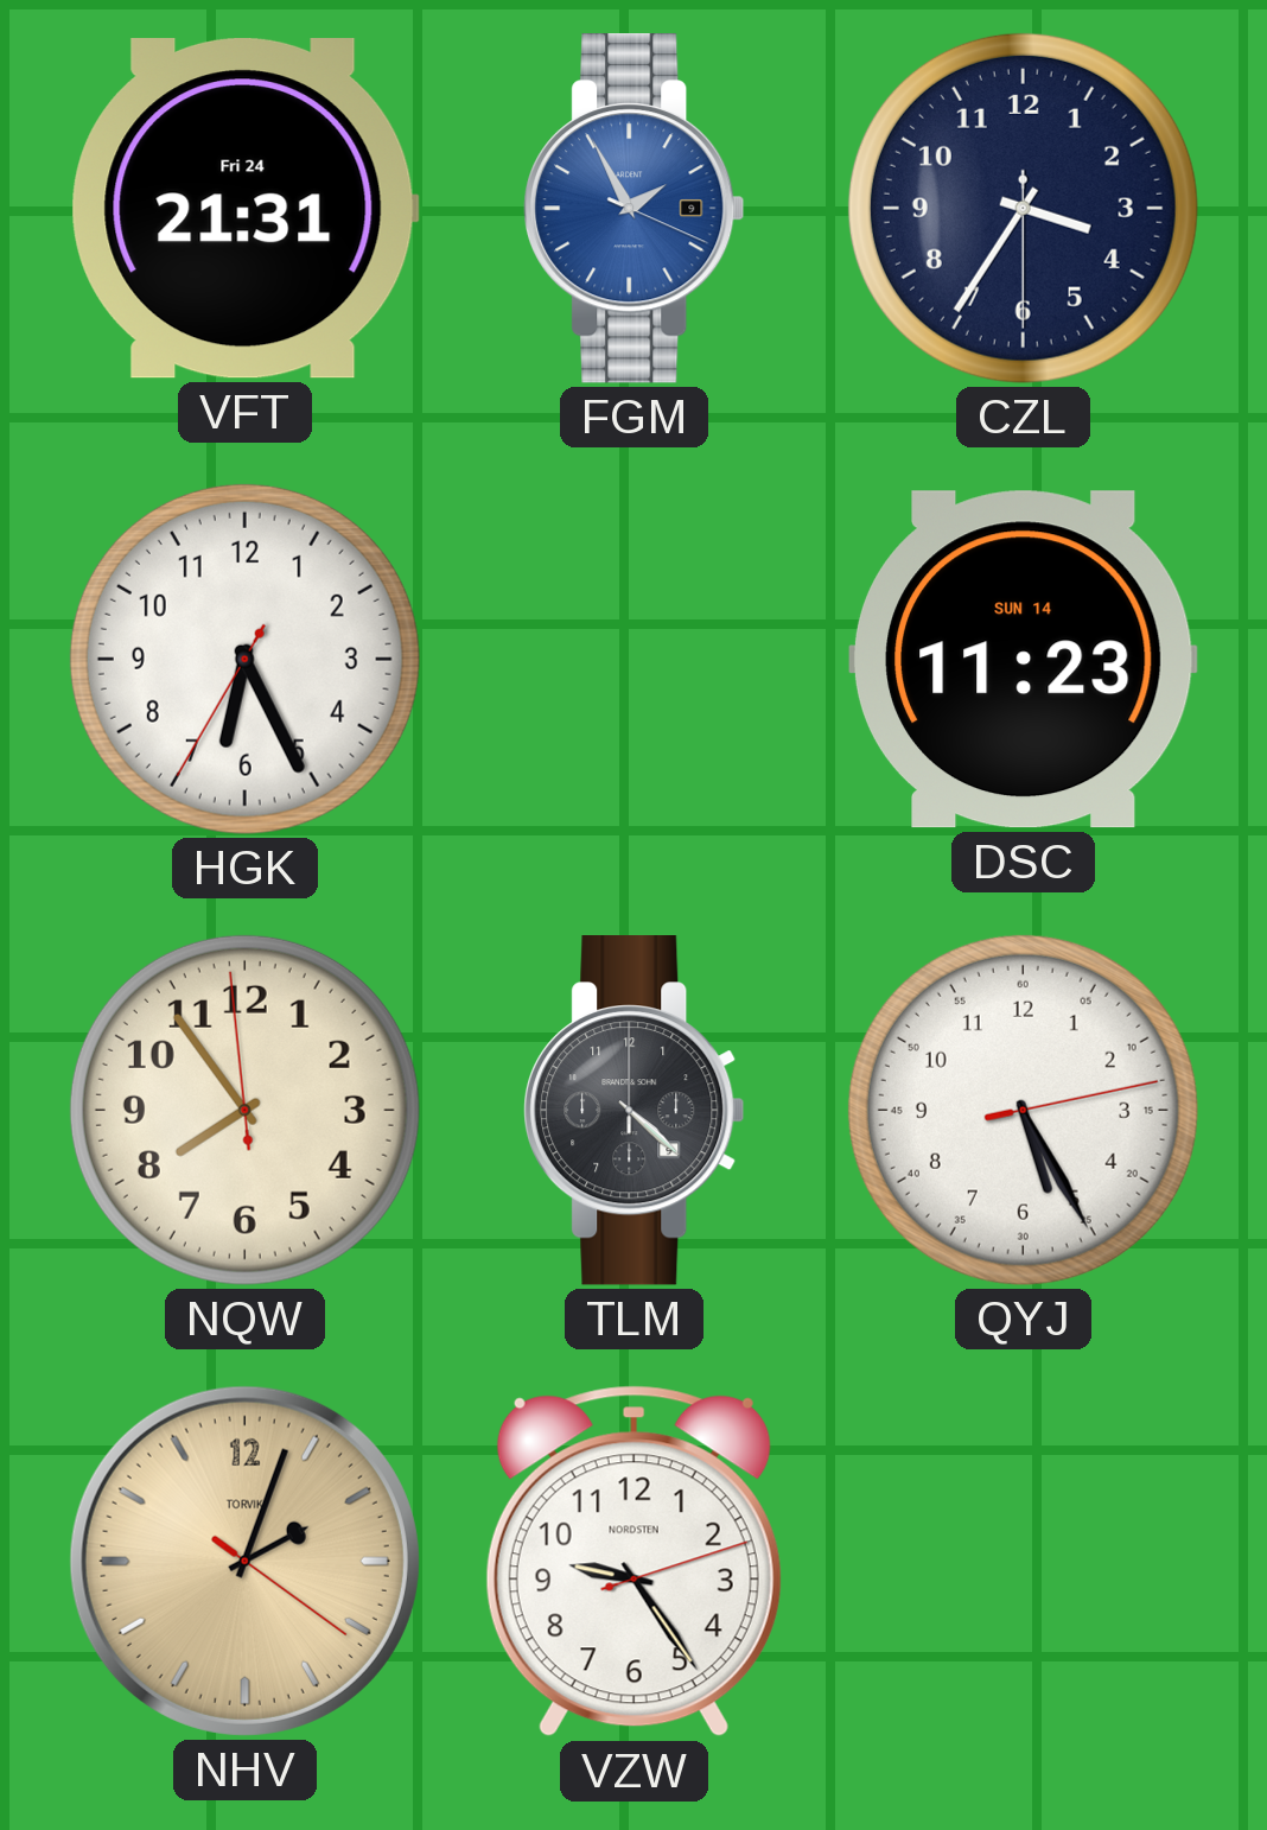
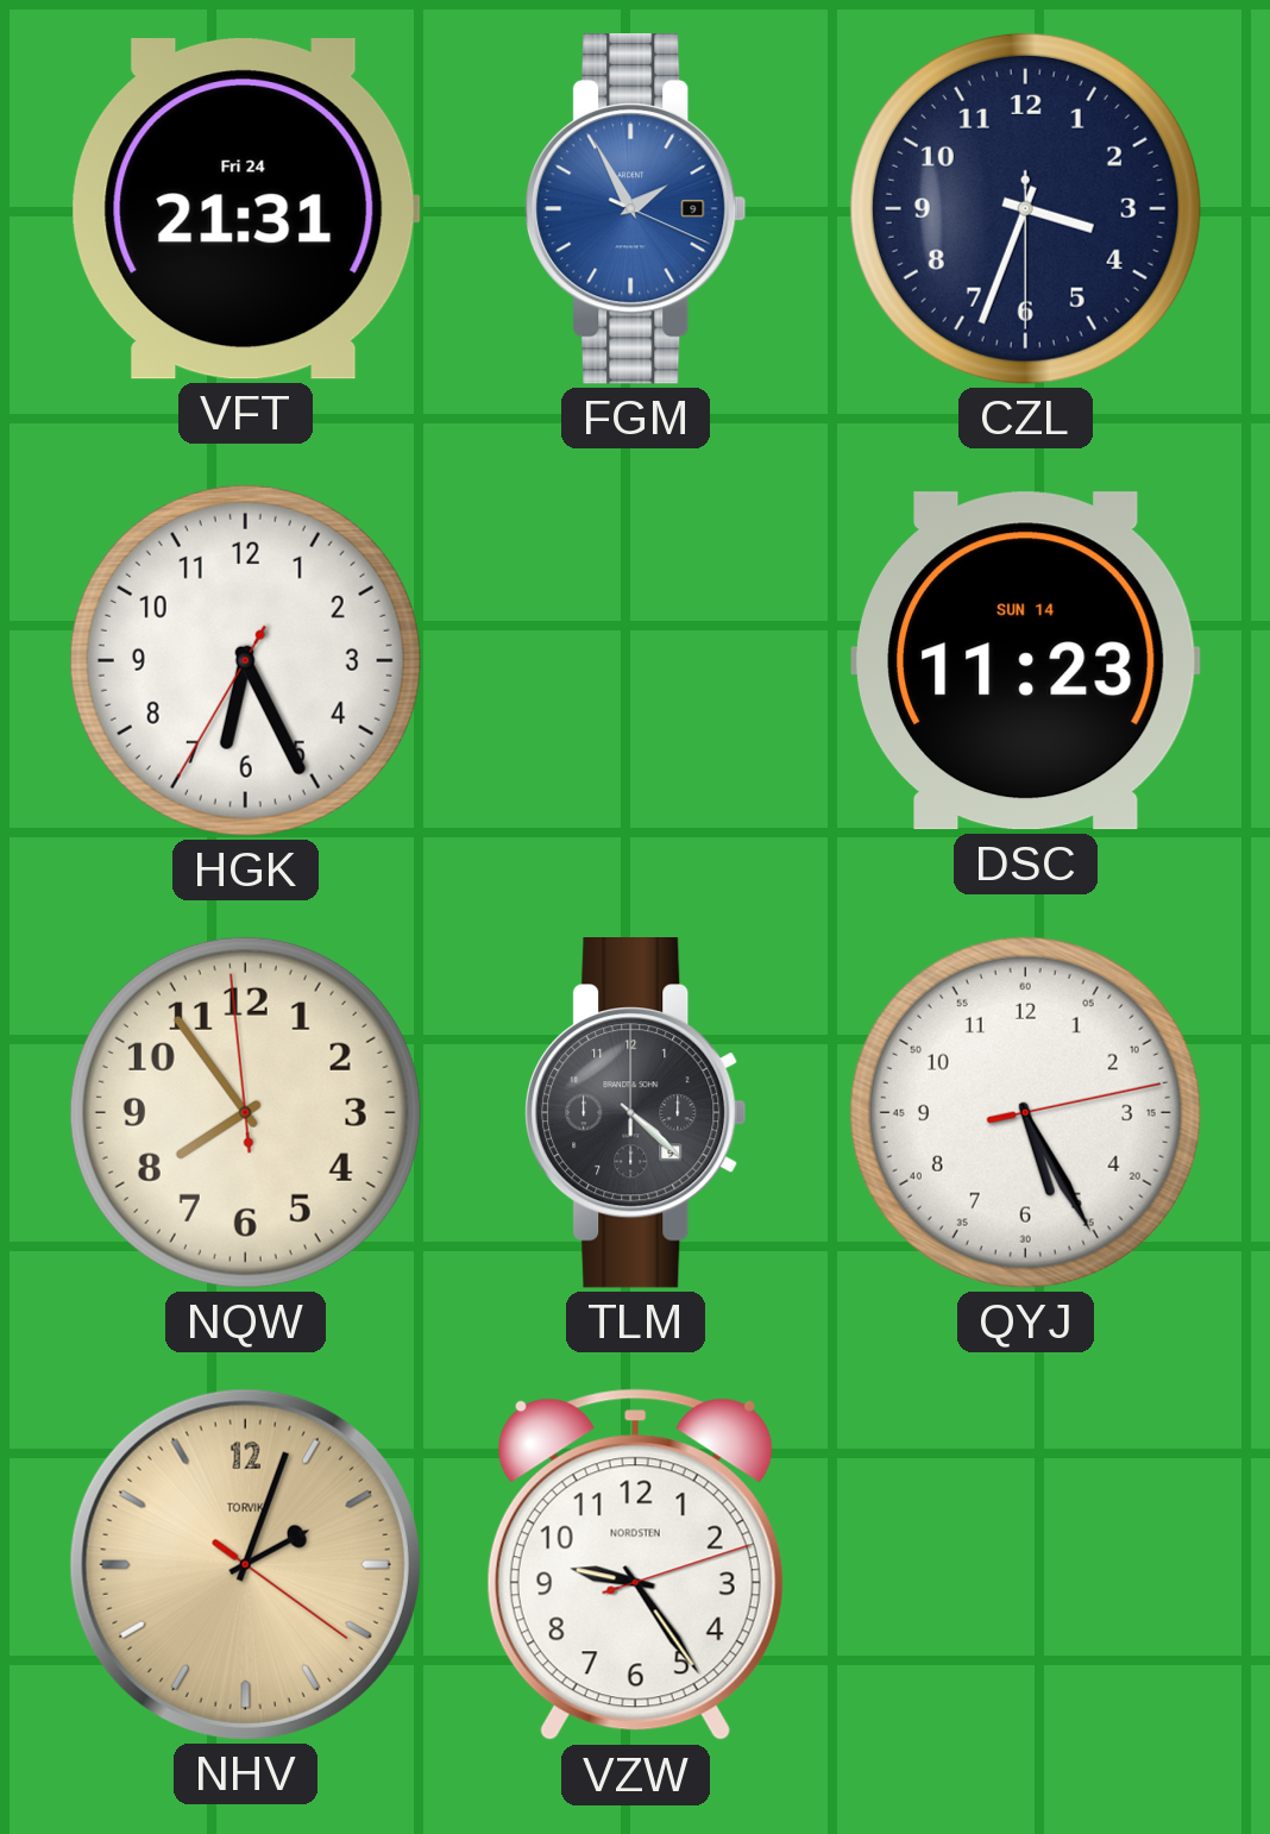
CZL: 3:35 -> 3:33 (1025, 208)
